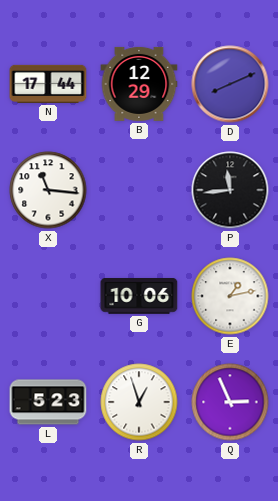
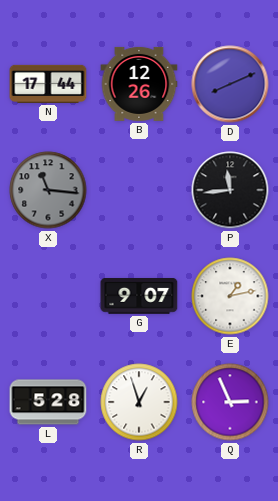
B: 12:29 -> 12:26 (139, 84)
X dial: white -> grey (48, 190)
G: 10:06 -> 9:07 (139, 297)
L: 5:23 -> 5:28 (48, 402)
